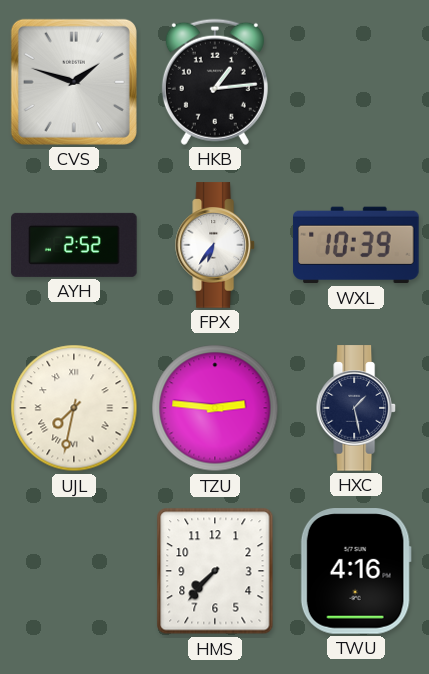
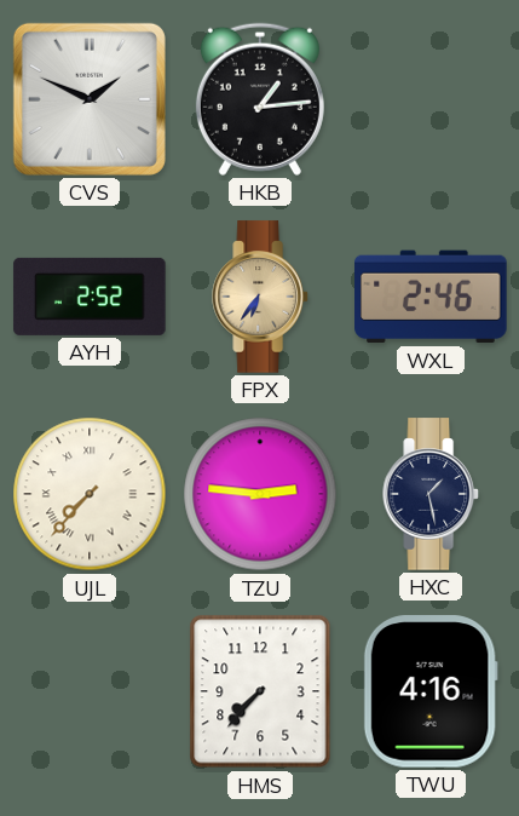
CVS: 1:48 -> 1:49 (90, 99)
FPX dial: white -> champagne (261, 297)
WXL: 10:39 -> 2:46 (431, 297)
UJL: 7:32 -> 7:37 (90, 494)
